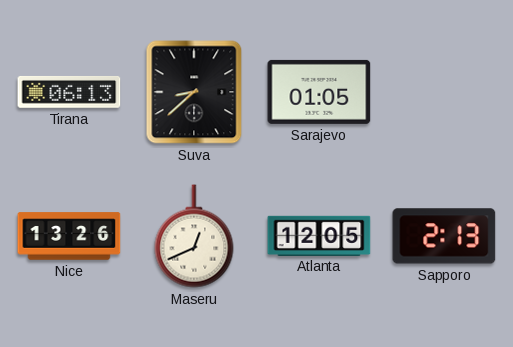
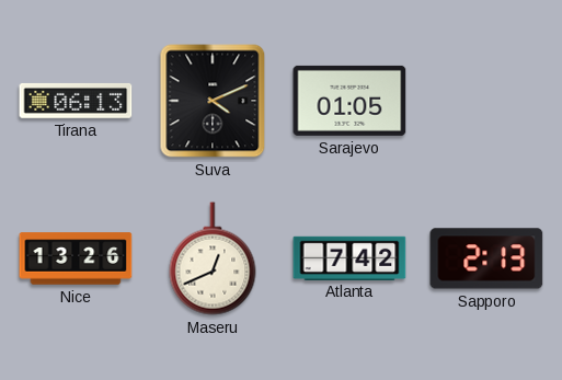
Suva: 8:38 -> 4:11 (213, 101)
Atlanta: 12:05 -> 7:42 (349, 257)
